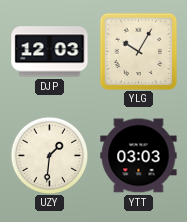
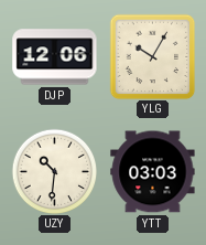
DJP: 12:03 -> 12:06 (55, 57)
UZY: 1:31 -> 10:31 (54, 171)
